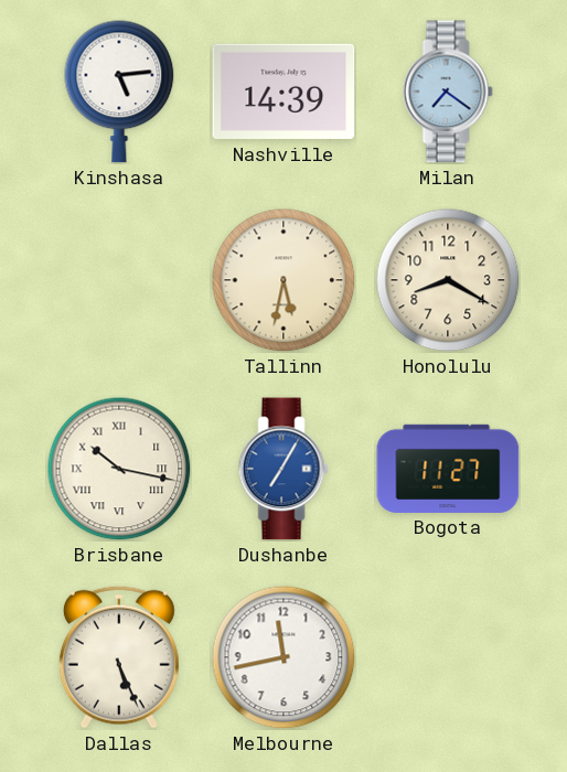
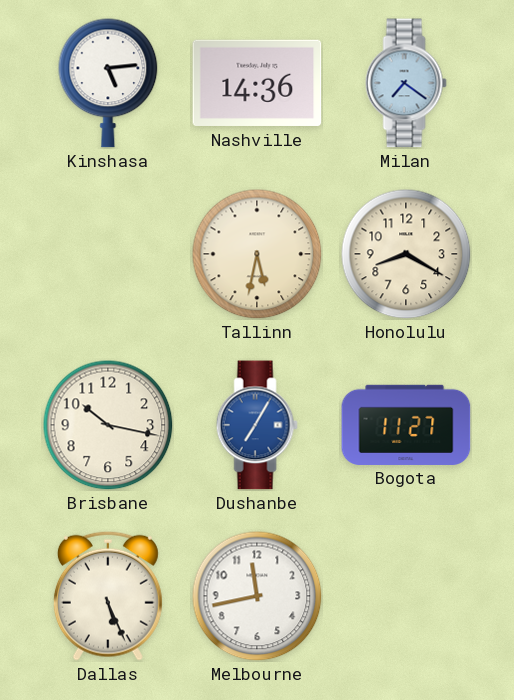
Nashville: 14:39 -> 14:36 (257, 83)
Brisbane numerals: Roman -> Arabic (108, 425)
